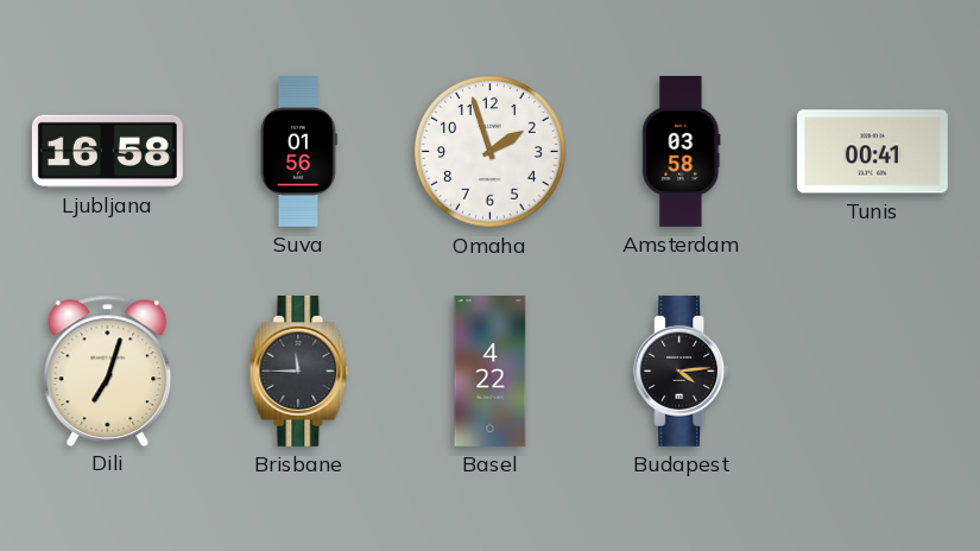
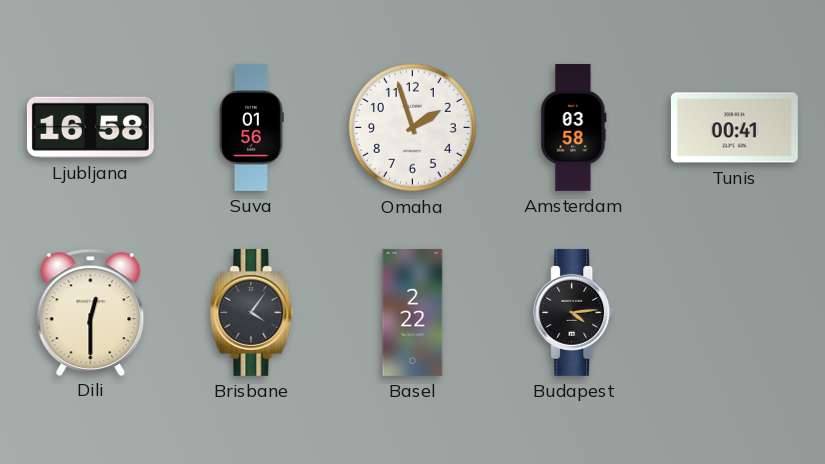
Dili: 7:03 -> 12:30 (91, 312)
Brisbane: 11:45 -> 4:06 (252, 312)
Basel: 4:22 -> 2:22 (413, 312)
